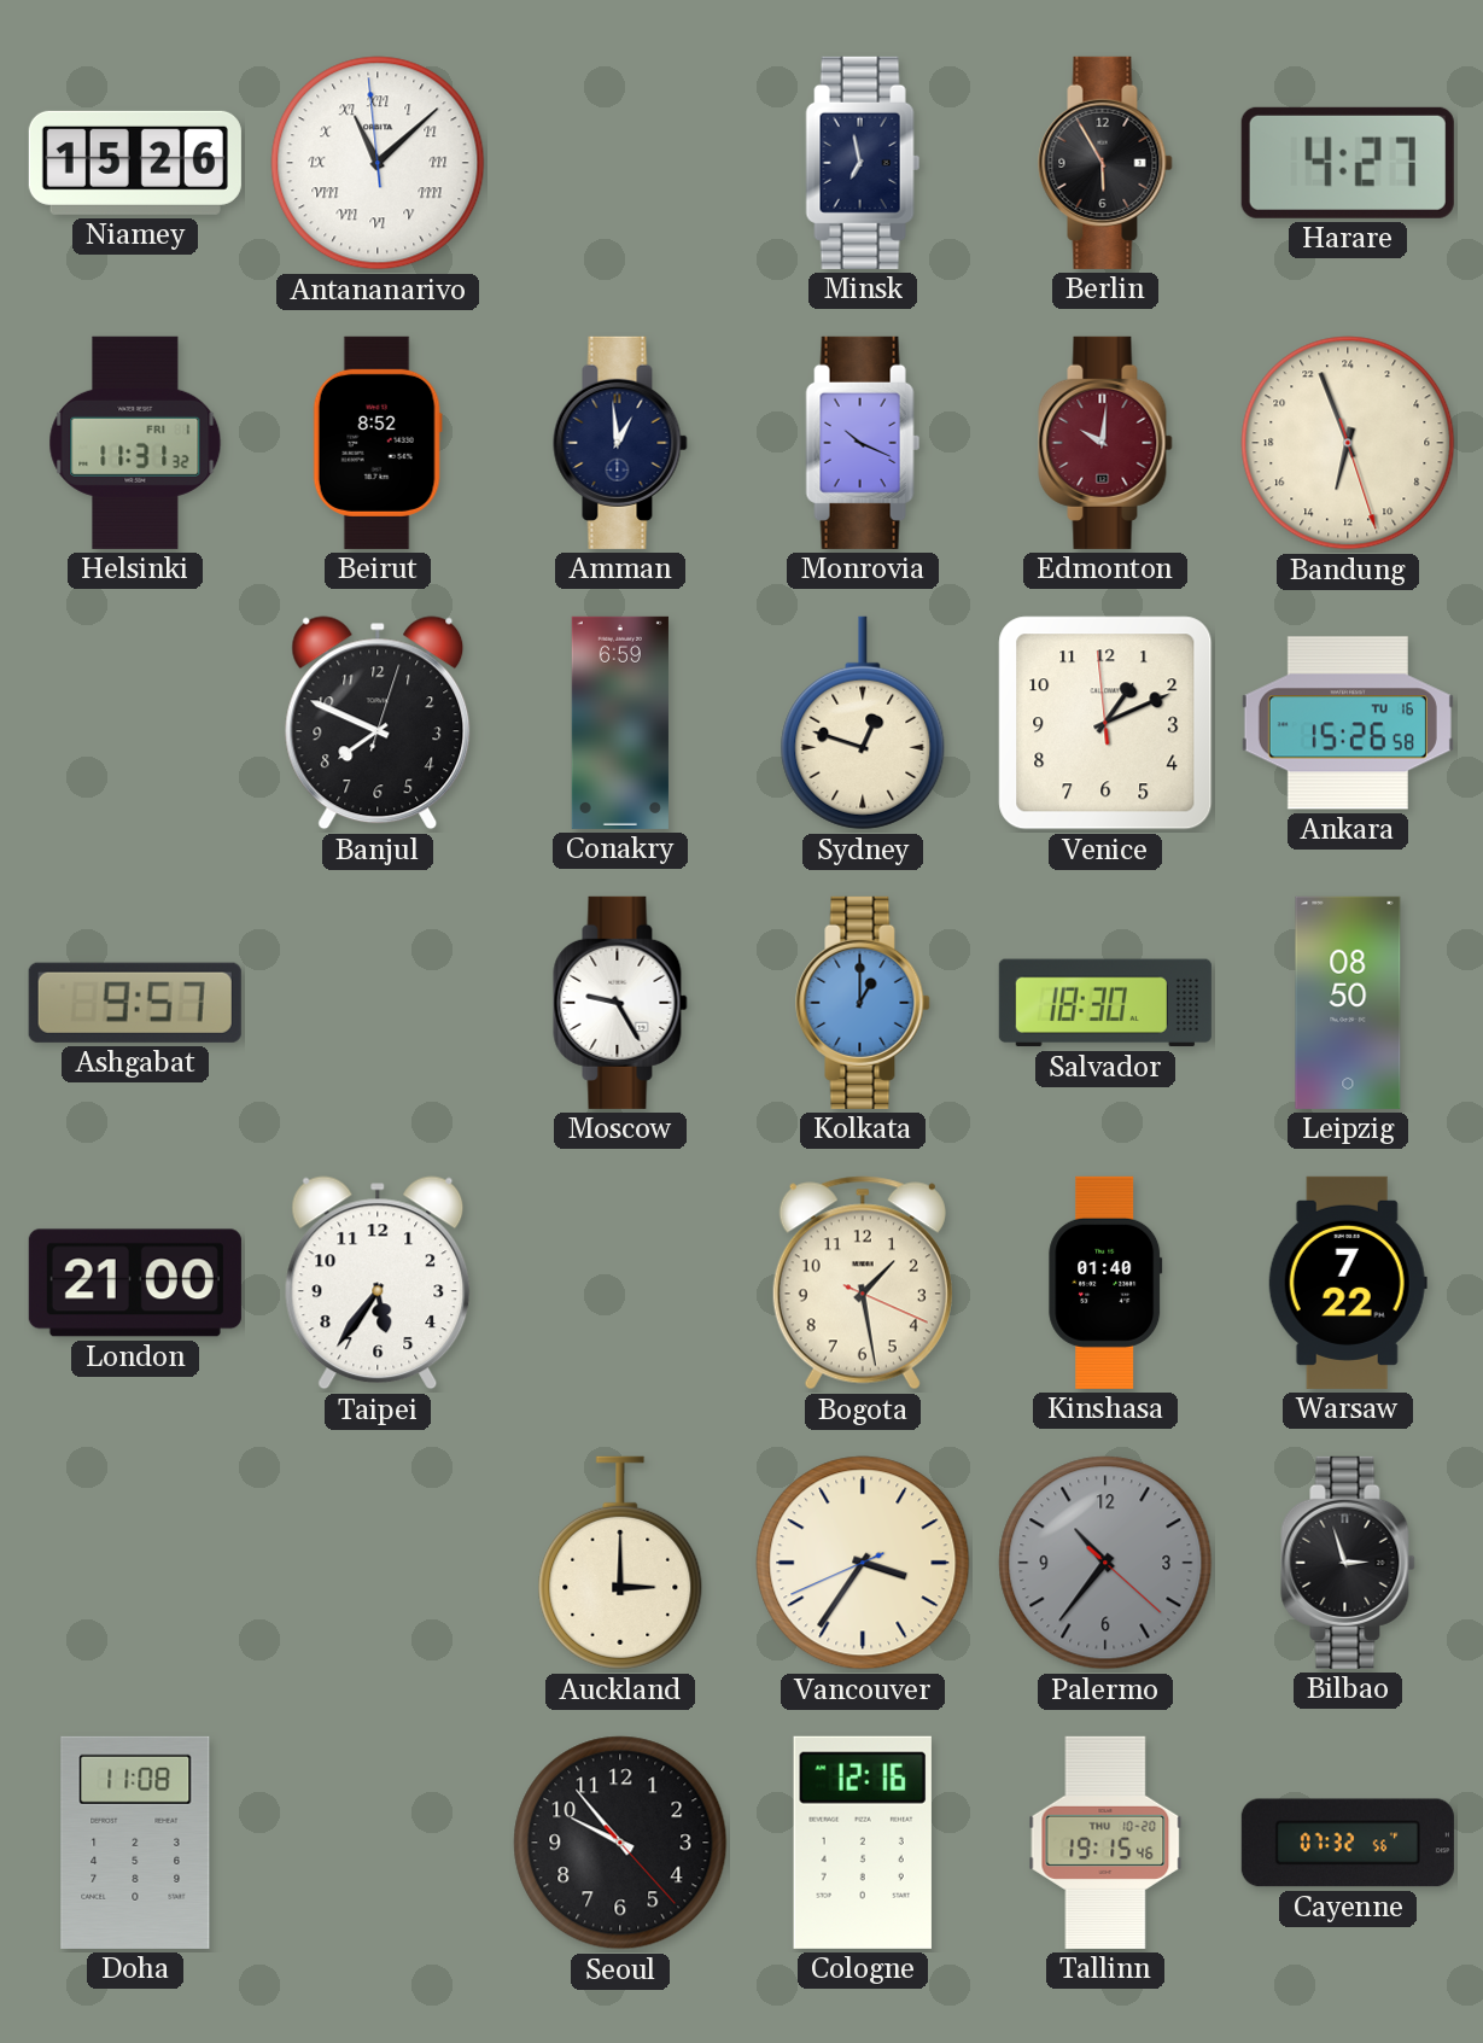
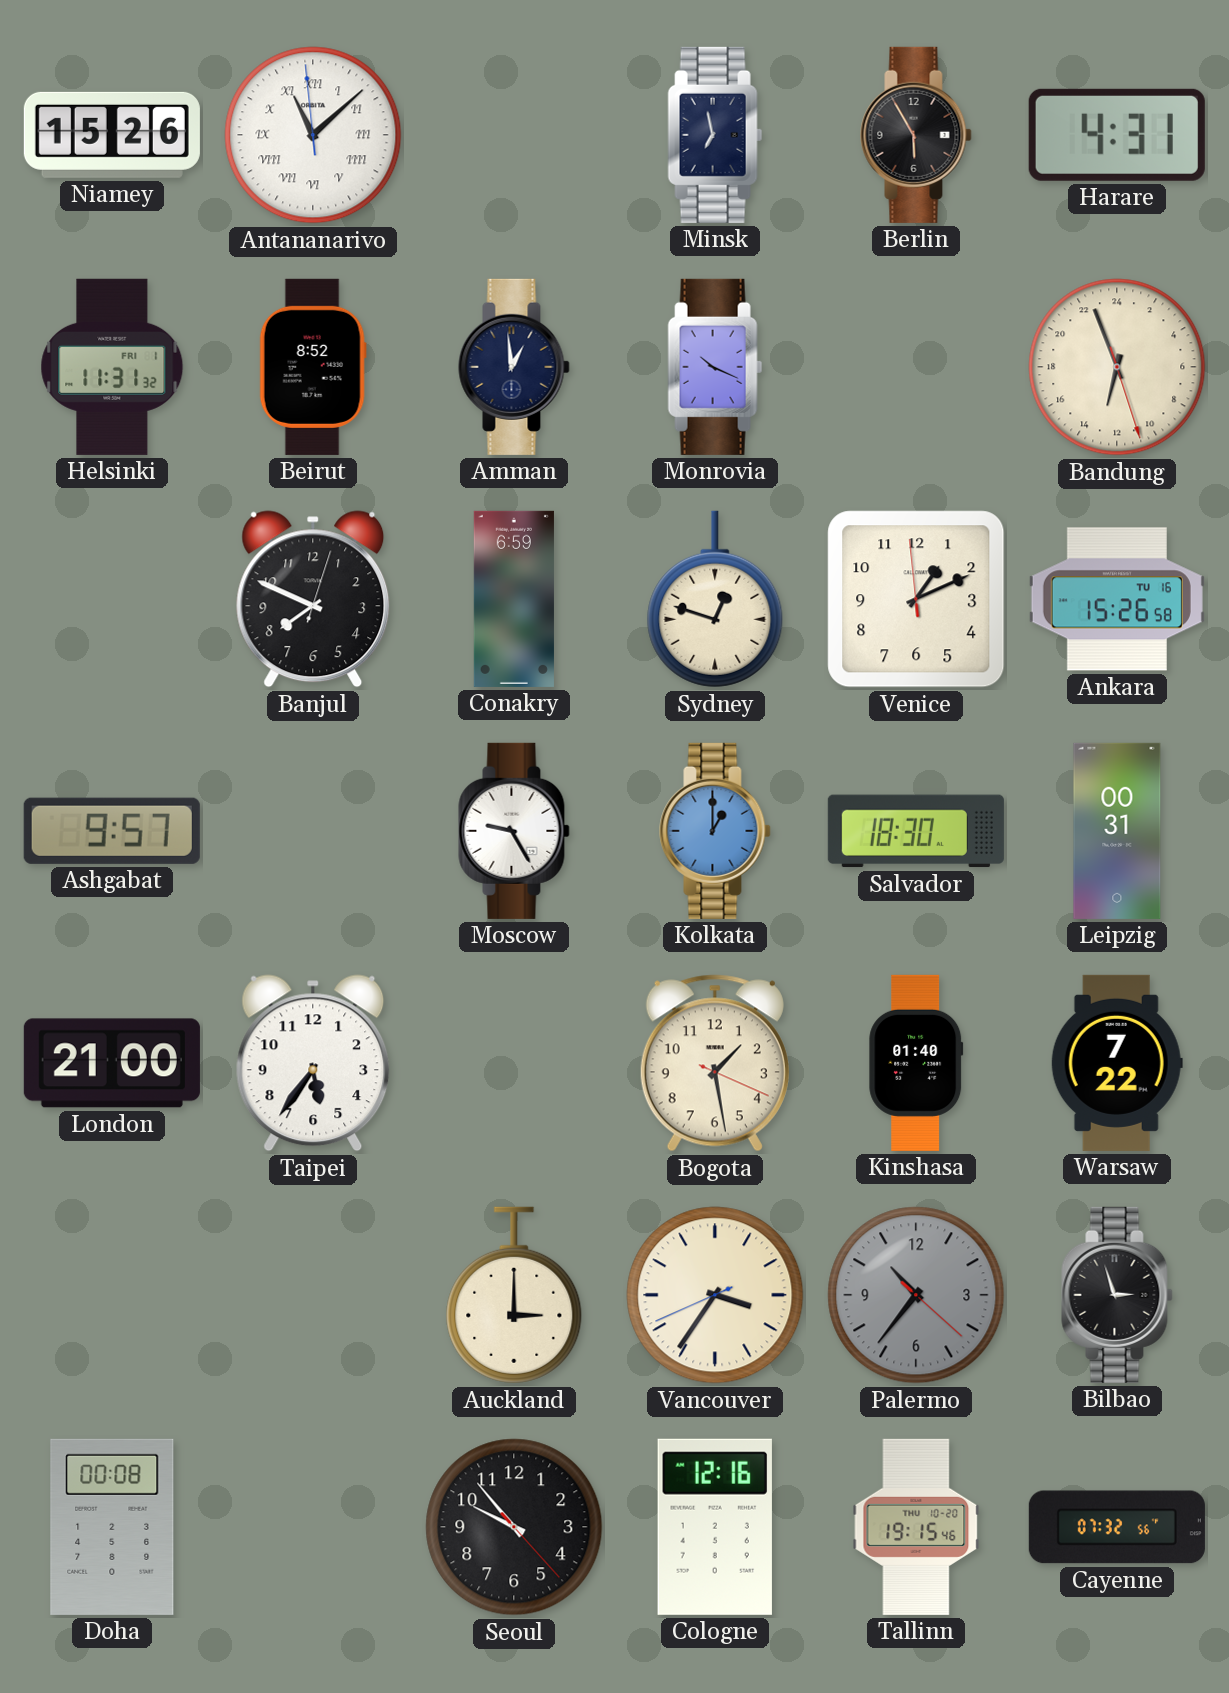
Harare: 4:27 -> 4:31 (1117, 135)
Edmonton: 10:01 -> none (1105, 443)
Leipzig: 08:50 -> 00:31 (1117, 831)
Doha: 11:08 -> 00:08 (112, 1527)
